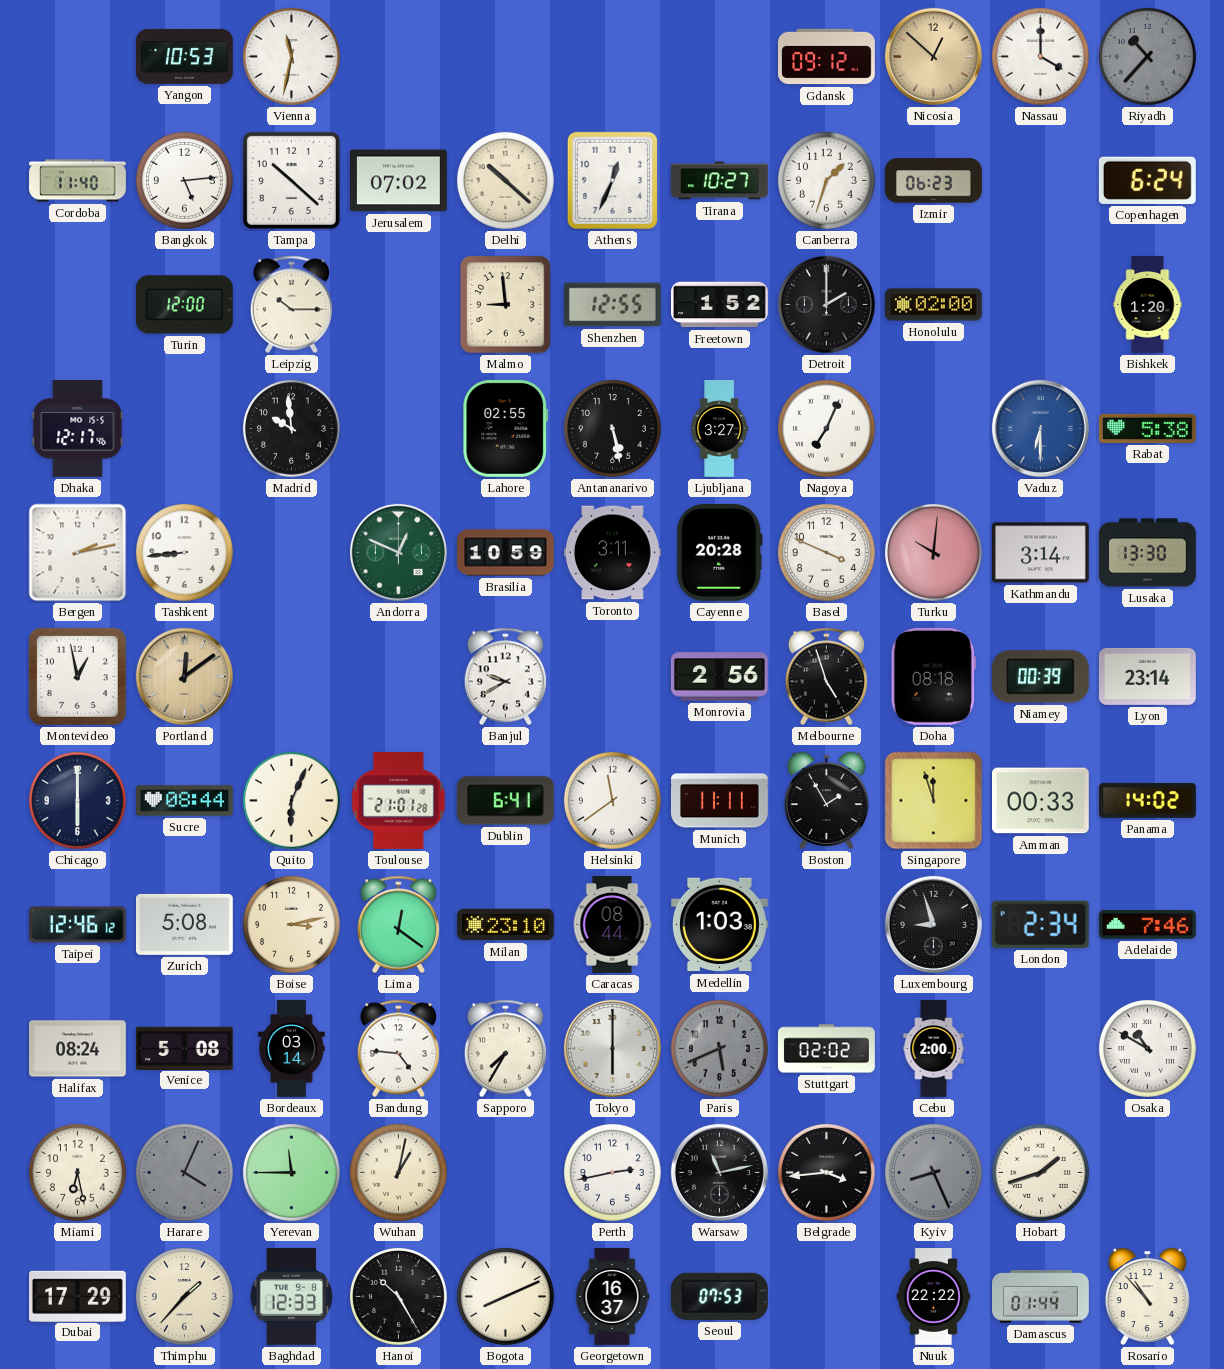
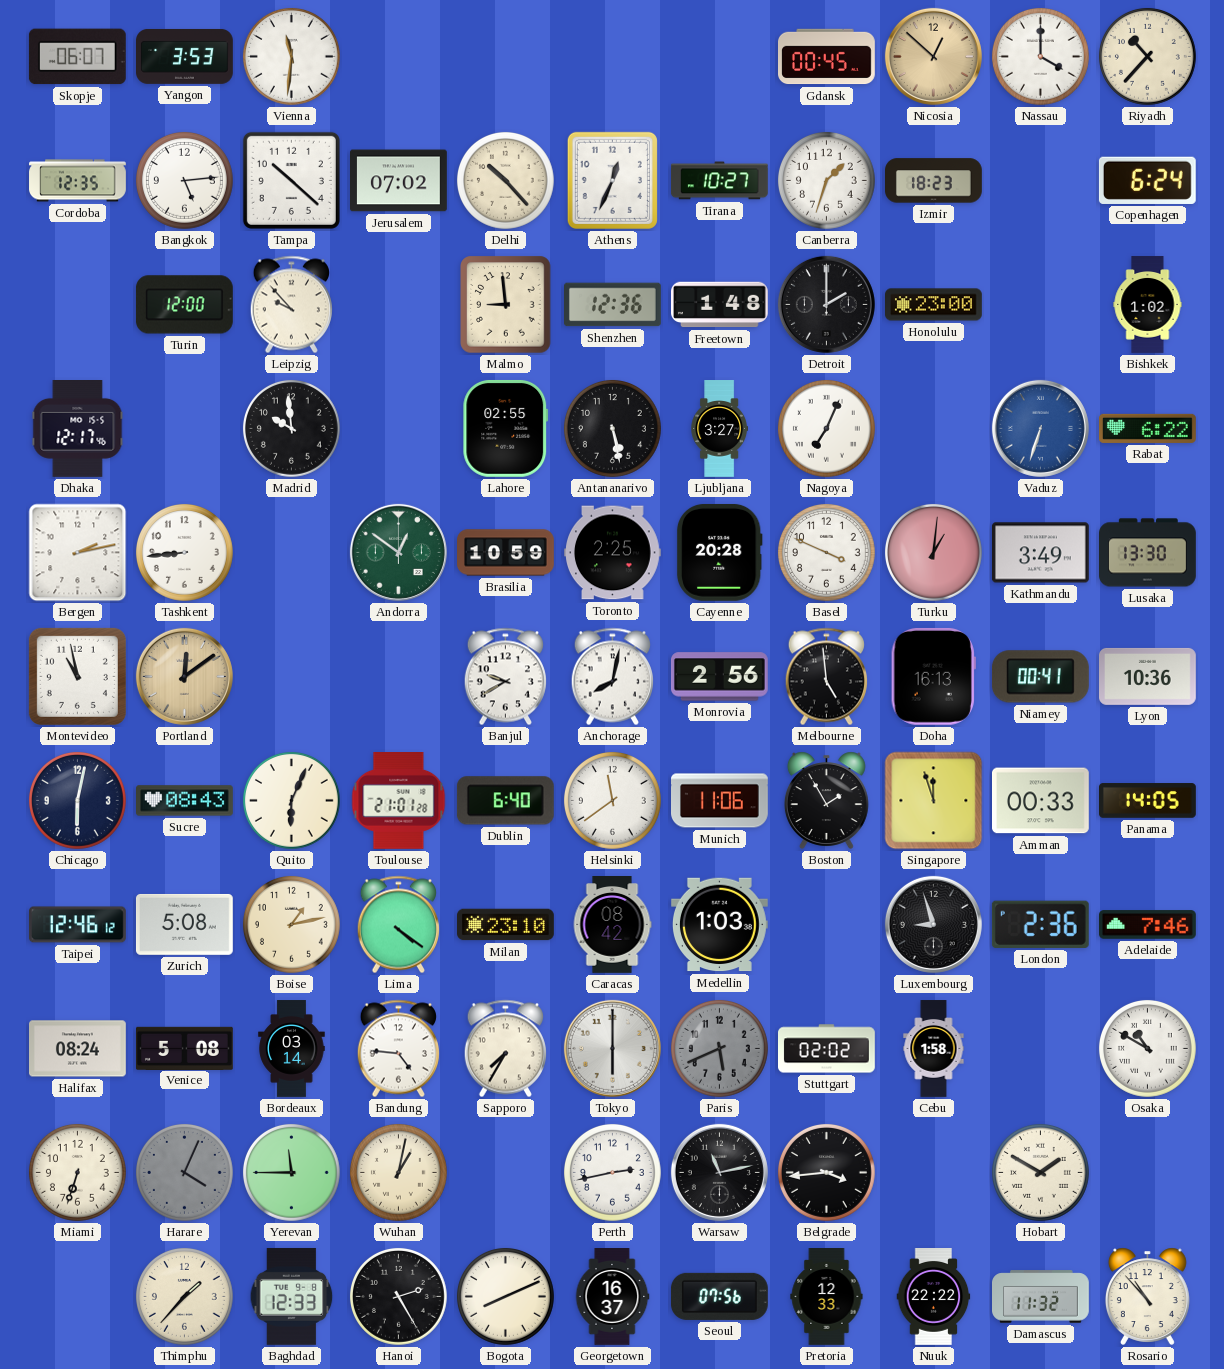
Skopje: none -> 06:07 (77, 57)
Yangon: 10:53 -> 3:53 (185, 56)
Vienna: 11:32 -> 11:31 (291, 56)
Gdansk: 09:12 -> 00:45 (827, 57)
Riyadh dial: grey -> cream (1147, 56)
Cordoba: 11:40 -> 12:35 (78, 181)
Delhi: 10:22 -> 10:23 (505, 180)
Izmir: 06:23 -> 18:23 (934, 181)
Leipzig: 10:15 -> 9:53 (291, 305)
Shenzhen: 12:55 -> 12:36 (613, 305)
Freetown: 1:52 -> 1:48 (720, 305)
Honolulu: 02:00 -> 23:00 (934, 305)
Bishkek: 1:20 -> 1:02 (1148, 305)
Vaduz: 6:30 -> 6:33 (1040, 428)
Rabat: 5:38 -> 6:22 (1148, 428)
Andorra: 12:49 -> 12:51 (398, 552)
Toronto: 3:11 -> 2:25 (613, 553)
Turku: 10:01 -> 1:01 (933, 552)
Kathmandu: 3:14 -> 3:49 (1040, 553)
Montevideo: 12:58 -> 10:58 (77, 676)
Anchorage: none -> 8:02 (612, 677)
Melbourne: 4:57 -> 4:59 (826, 677)
Doha: 08:18 -> 16:13 (933, 676)
Niamey: 00:39 -> 00:41 (1040, 677)
Lyon: 23:14 -> 10:36 (1148, 676)
Chicago: 6:00 -> 6:02 (77, 800)
Sucre: 08:44 -> 08:43 (185, 801)
Dublin: 6:41 -> 6:40 (505, 801)
Munich: 11:11 -> 11:06 (720, 801)
Panama: 14:02 -> 14:05 (1148, 801)
Boise: 3:13 -> 1:13 (291, 924)
Lima: 12:21 -> 4:21 (398, 925)
Caracas: 08:44 -> 08:42 (612, 925)
London: 2:34 -> 2:36 (1040, 924)
Cebu: 2:00 -> 1:58 (934, 1049)
Miami: 6:28 -> 6:33 (77, 1172)
Kyiv: 8:26 -> none (933, 1172)
Hobart: 1:42 -> 1:50 (1040, 1172)
Dubai: 17:29 -> none (78, 1296)
Hanoi: 10:25 -> 2:25 (398, 1296)
Seoul: 07:53 -> 07:56 (719, 1296)
Pretoria: none -> 12:33 (827, 1297)
Damascus: 01:44 -> 11:32 (1041, 1297)
